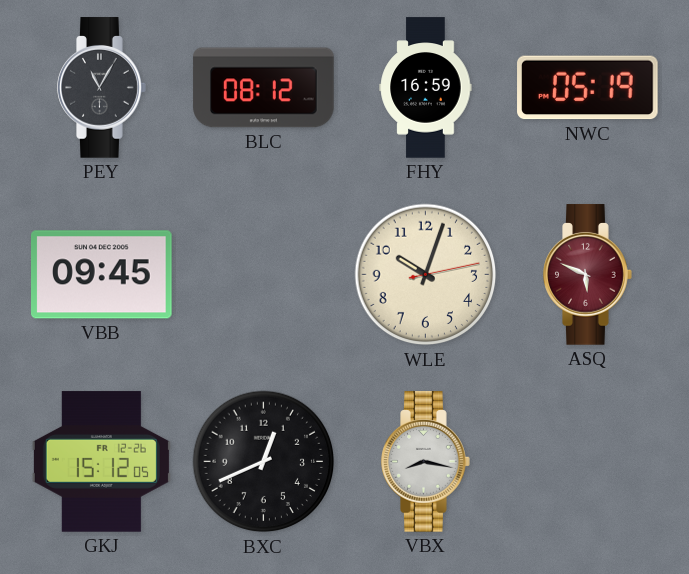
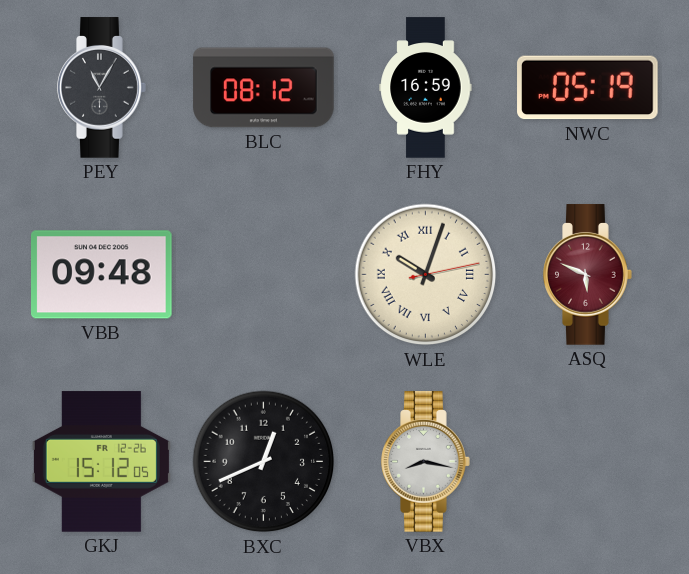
VBB: 09:45 -> 09:48 (102, 275)
WLE numerals: Arabic -> Roman (426, 275)
